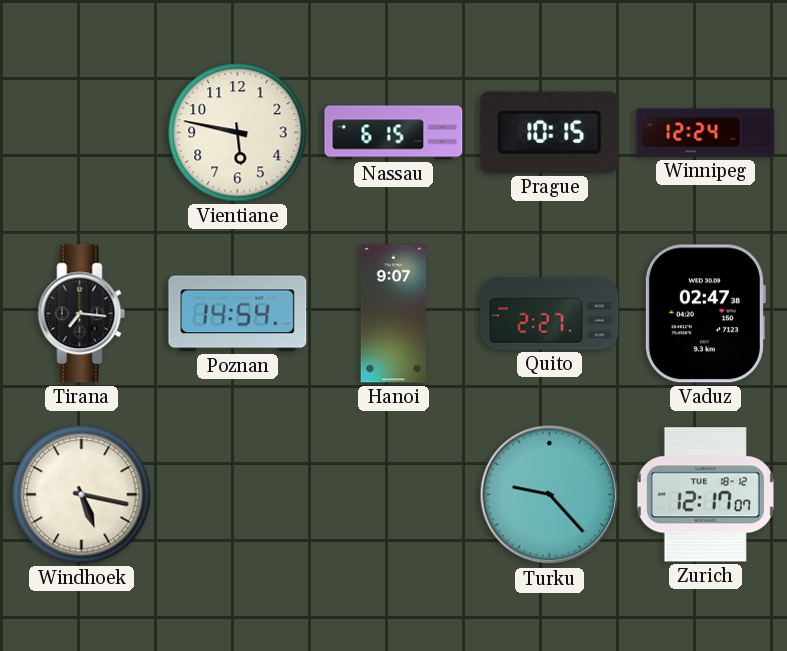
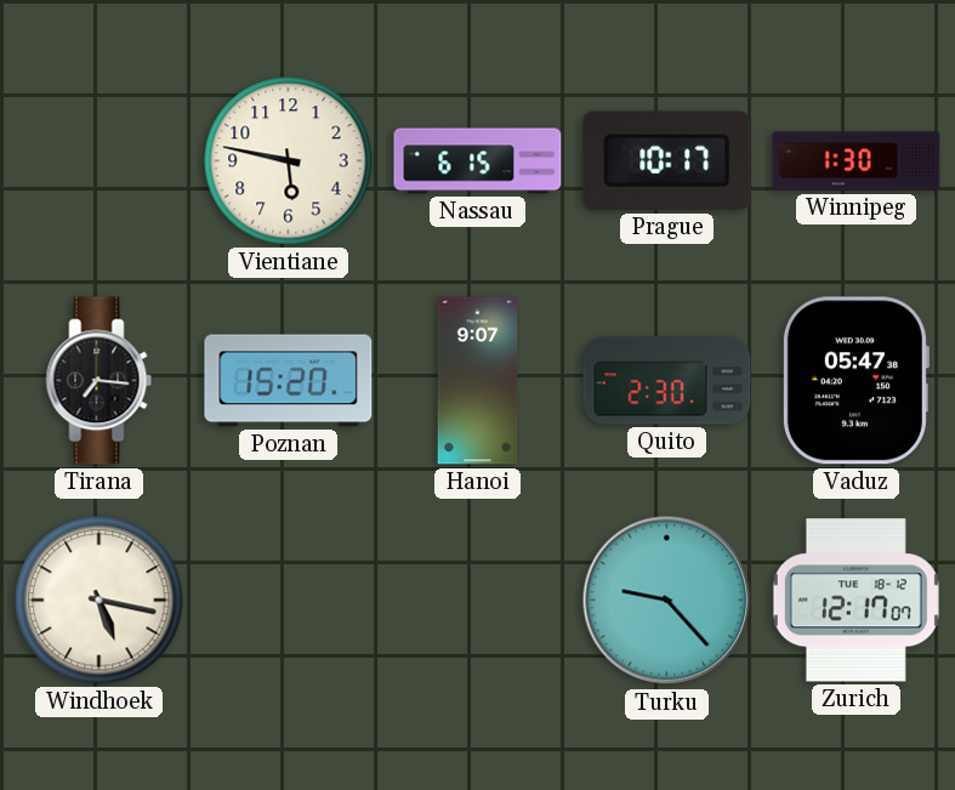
Prague: 10:15 -> 10:17 (667, 160)
Winnipeg: 12:24 -> 1:30 (857, 161)
Poznan: 14:54 -> 15:20 (289, 381)
Quito: 2:27 -> 2:30 (667, 381)
Vaduz: 02:47 -> 05:47 (855, 381)
